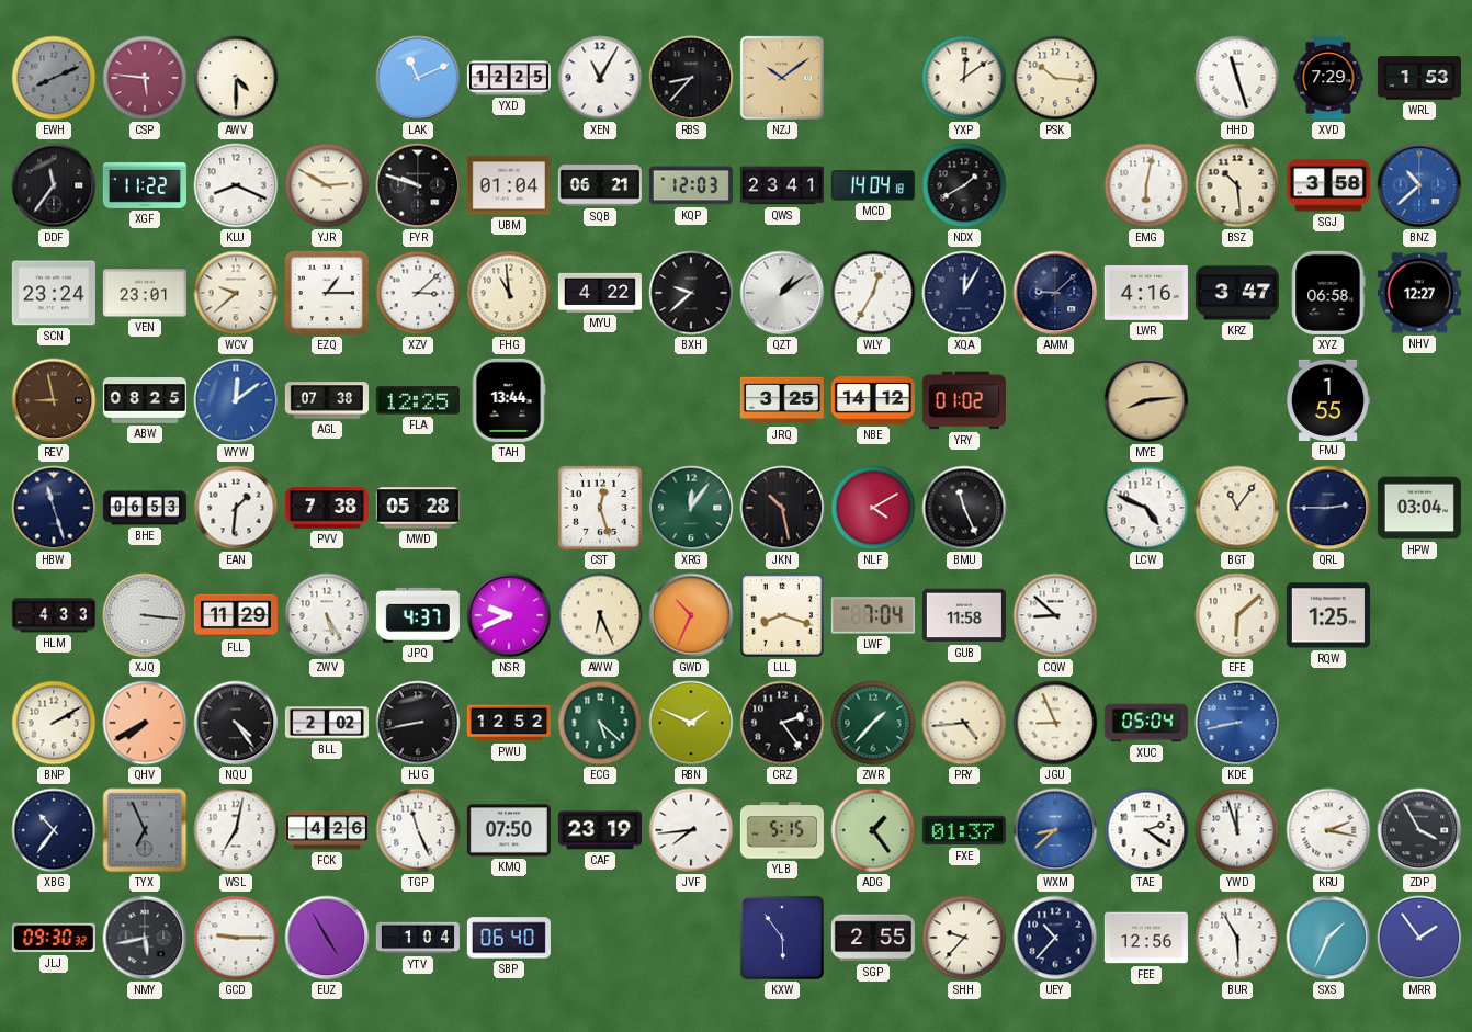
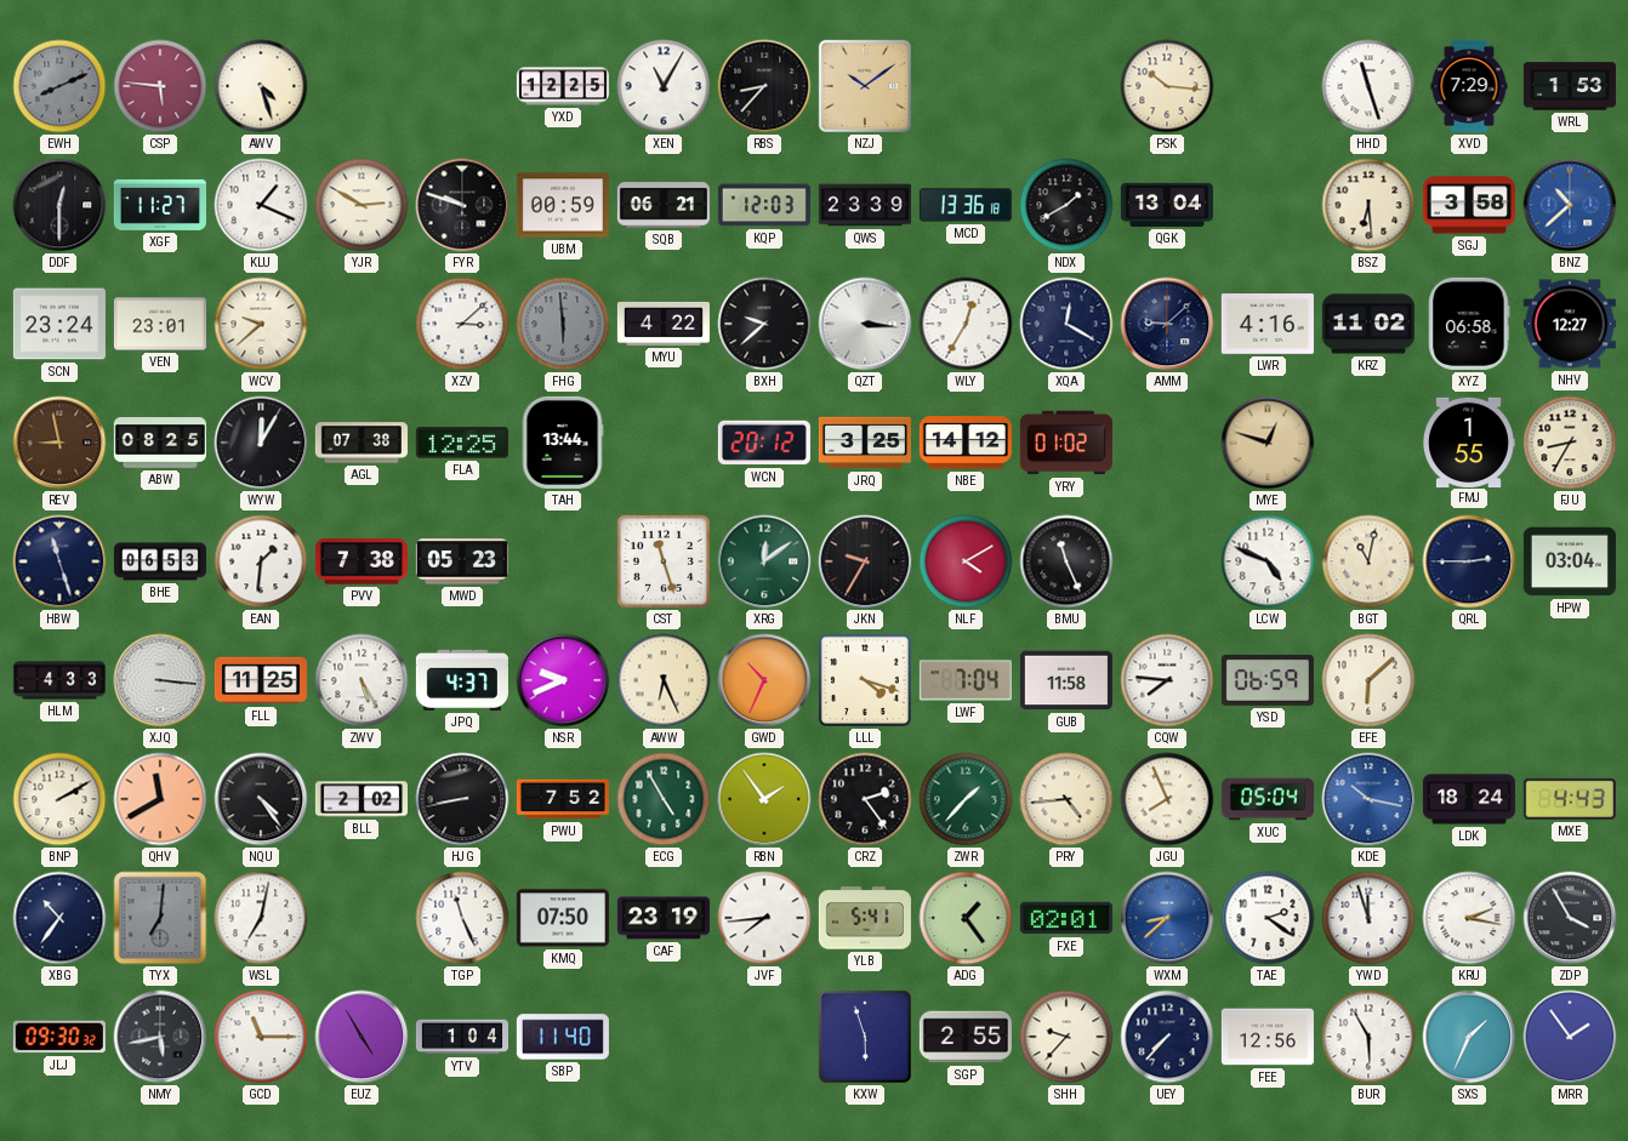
AWV: 4:30 -> 4:27 (261, 86)
LAK: 11:11 -> none (418, 78)
YXP: 12:09 -> none (964, 78)
DDF: 11:36 -> 12:30 (59, 205)
XGF: 11:22 -> 11:27 (160, 205)
KLU: 8:19 -> 1:19 (261, 205)
UBM: 01:04 -> 00:59 (563, 205)
QWS: 23:41 -> 23:39 (865, 205)
MCD: 14:04 -> 13:36 (966, 205)
QGK: none -> 13:04 (1167, 205)
EMG: 6:02 -> none (1146, 185)
BSZ: 10:29 -> 6:29 (1368, 205)
EZQ: 1:15 -> none (327, 293)
FHG: 10:59 -> 5:59 (563, 324)
FHG dial: cream -> grey (563, 324)
QZT: 1:09 -> 3:16 (865, 324)
XQA: 12:05 -> 12:20 (1066, 324)
KRZ: 3:47 -> 11:02 (1368, 324)
WYW: 12:09 -> 12:05 (261, 443)
WYW dial: blue -> black (261, 443)
WCN: none -> 20:12 (764, 443)
MYE: 8:14 -> 12:48 (1268, 443)
FJU: none -> 8:35 (1570, 443)
MWD: 05:28 -> 05:23 (462, 561)
CST: 12:27 -> 11:27 (664, 561)
XRG: 12:06 -> 12:09 (764, 561)
JKN: 10:28 -> 9:35 (865, 561)
BGT: 11:06 -> 11:02 (1368, 561)
FLL: 11:29 -> 11:25 (261, 680)
LLL: 8:18 -> 4:18 (865, 680)
CQW: 8:52 -> 7:46 (1167, 680)
YSD: none -> 06:59 (1268, 680)
RQW: 1:25 -> none (1328, 615)
QHV: 7:40 -> 11:40 (160, 799)
PWU: 12:52 -> 7:52 (563, 799)
ECG: 5:22 -> 4:55 (664, 799)
RBN: 1:49 -> 1:54 (764, 799)
JGU: 8:56 -> 7:56 (1167, 799)
KDE: 8:43 -> 10:17 (1368, 799)
LDK: none -> 18:24 (1469, 799)
MXE: none -> 4:43 (1570, 799)
TYX: 6:56 -> 7:01 (160, 918)
FCK: 4:26 -> none (327, 830)
YLB: 5:15 -> 5:41 (865, 918)
FXE: 01:37 -> 02:01 (1066, 918)
GCD: 9:15 -> 11:15 (261, 1037)
SBP: 06:40 -> 11:40 (563, 1037)
KXW: 5:54 -> 5:57 (865, 1037)
UEY: 10:37 -> 7:37 (1167, 1037)
